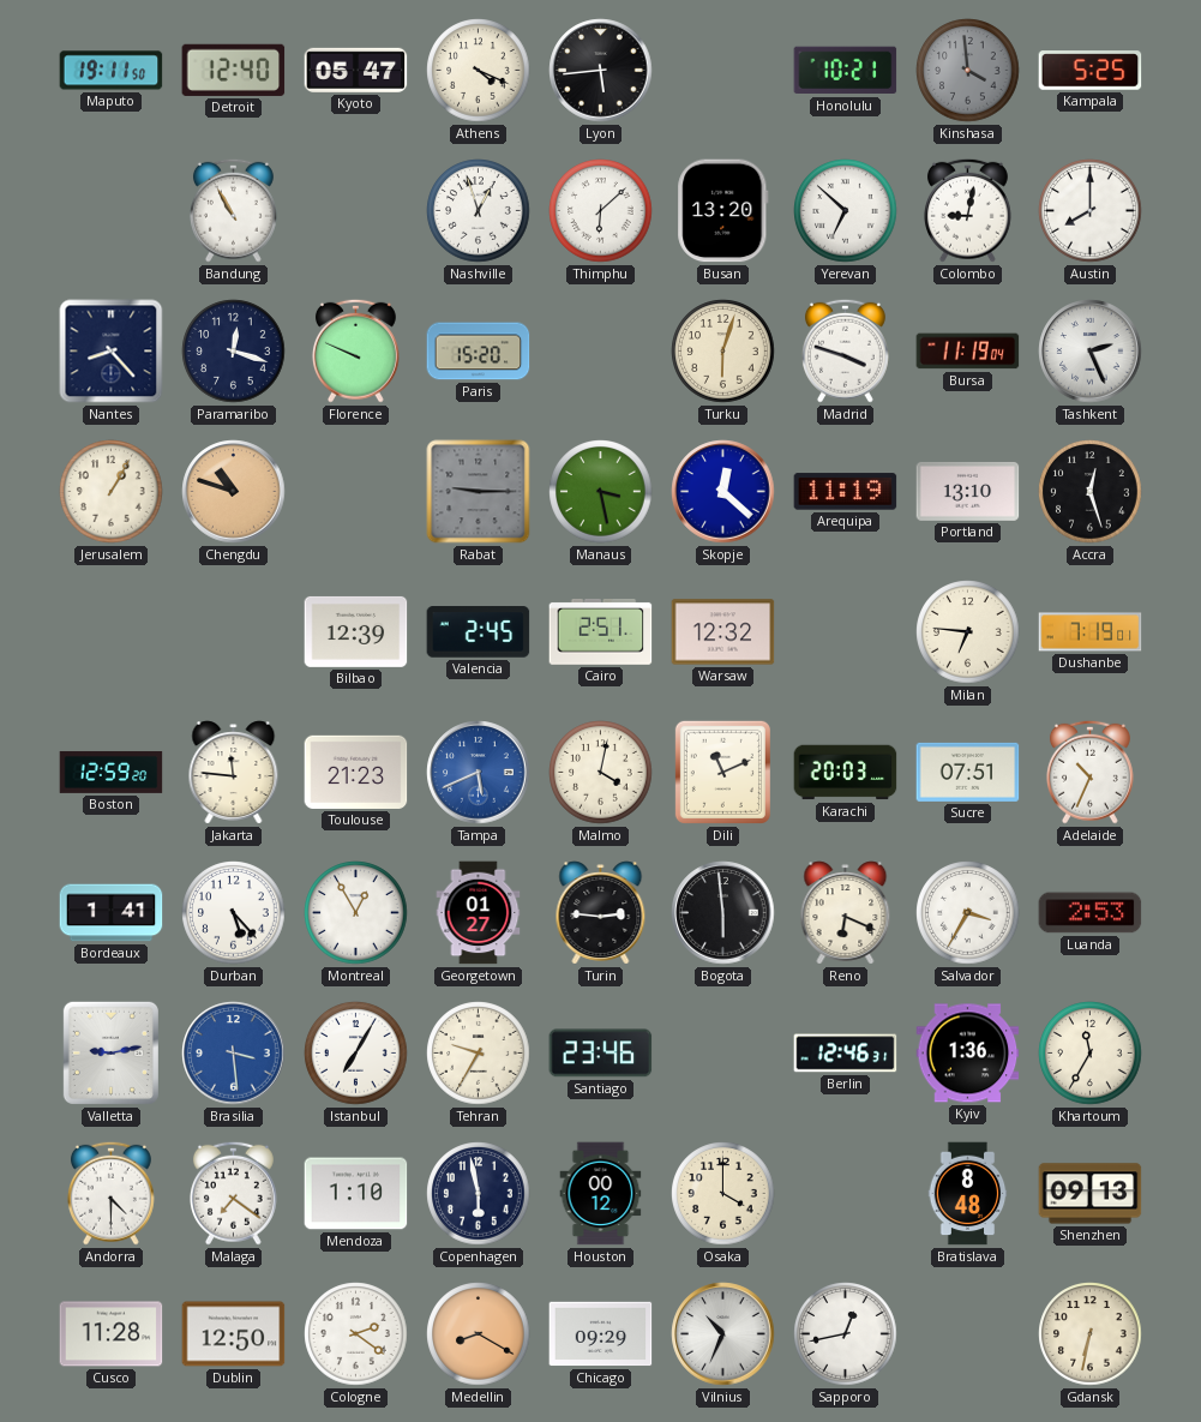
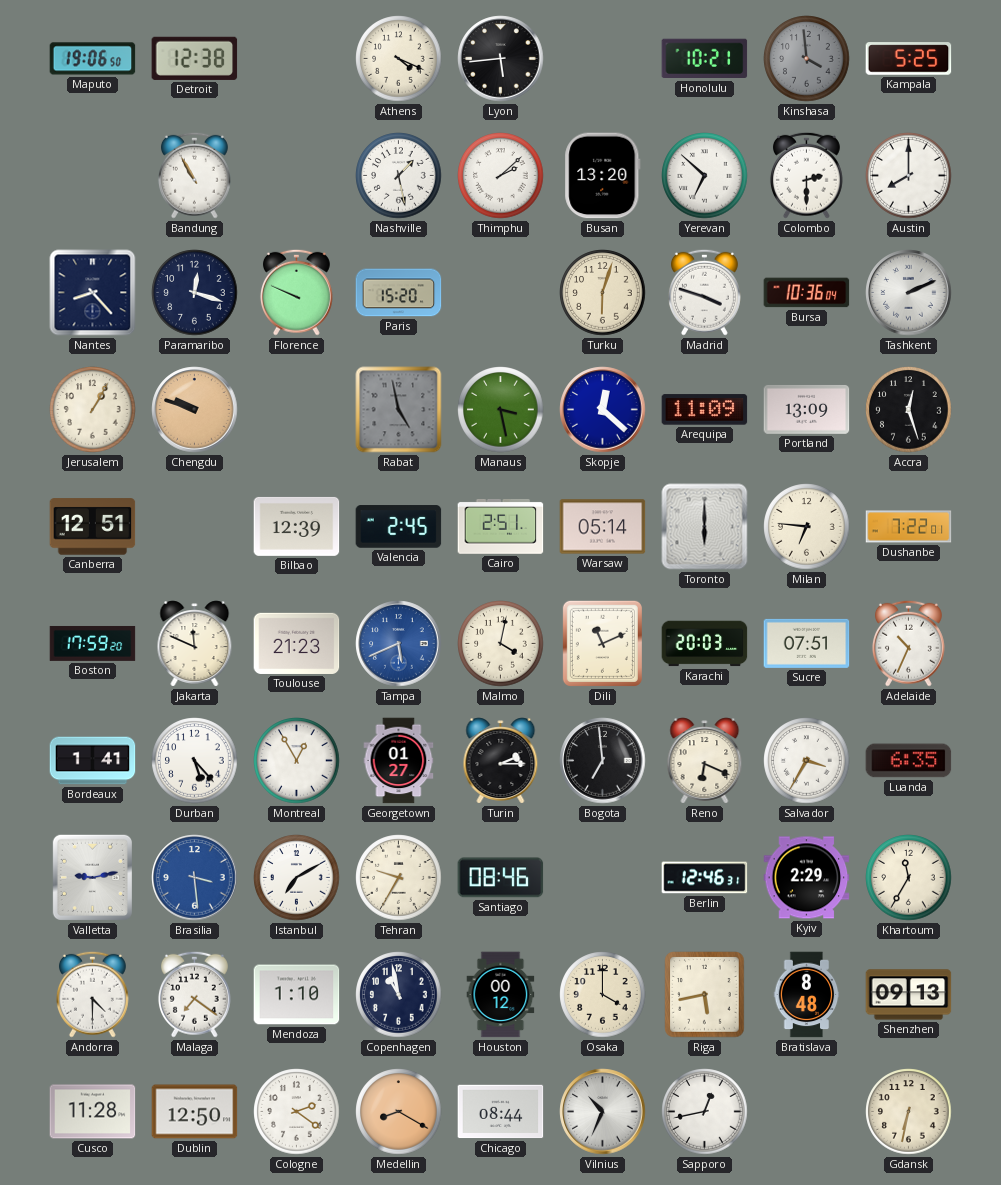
Maputo: 19:11 -> 19:06 (93, 59)
Detroit: 12:40 -> 12:38 (195, 58)
Kyoto: 05:47 -> none (356, 70)
Nashville: 12:57 -> 1:28 (399, 176)
Thimphu: 6:08 -> 2:08 (501, 176)
Colombo: 9:02 -> 2:30 (806, 175)
Bursa: 11:19 -> 10:36 (807, 293)
Tashkent: 2:26 -> 2:11 (909, 293)
Chengdu: 10:48 -> 9:48 (195, 410)
Rabat: 9:15 -> 4:58 (399, 410)
Arequipa: 11:19 -> 11:09 (705, 410)
Portland: 13:10 -> 13:09 (807, 409)
Canberra: none -> 12:51 (93, 527)
Warsaw: 12:32 -> 05:14 (603, 527)
Toronto: none -> 6:00 (705, 527)
Dushanbe: 7:19 -> 7:22 (909, 527)
Boston: 12:59 -> 17:59 (93, 644)
Jakarta: 11:46 -> 11:49 (195, 644)
Turin: 2:46 -> 2:15 (501, 761)
Bogota: 5:59 -> 6:59 (603, 761)
Luanda: 2:53 -> 6:35 (909, 761)
Istanbul: 7:05 -> 7:10 (297, 878)
Santiago: 23:46 -> 08:46 (501, 878)
Kyiv: 1:36 -> 2:29 (807, 878)
Copenhagen: 5:58 -> 10:58 (399, 995)
Riga: none -> 5:43 (705, 995)
Chicago: 09:29 -> 08:44 (501, 1112)
